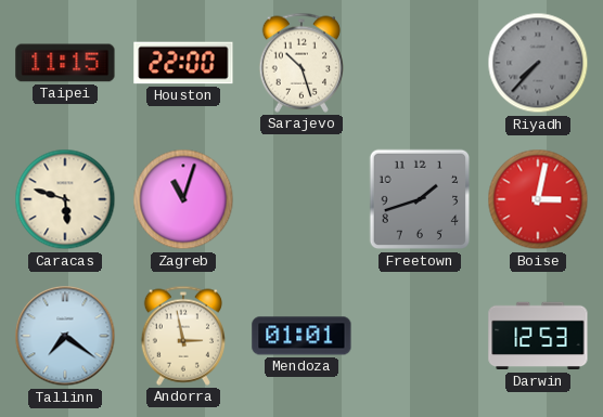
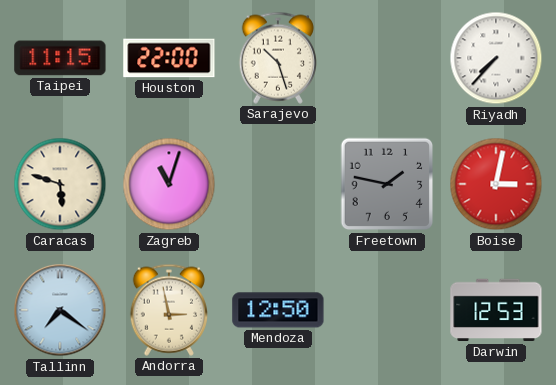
Riyadh dial: grey -> white (496, 58)
Freetown: 1:42 -> 1:47 (387, 184)
Mendoza: 01:01 -> 12:50 (278, 310)
